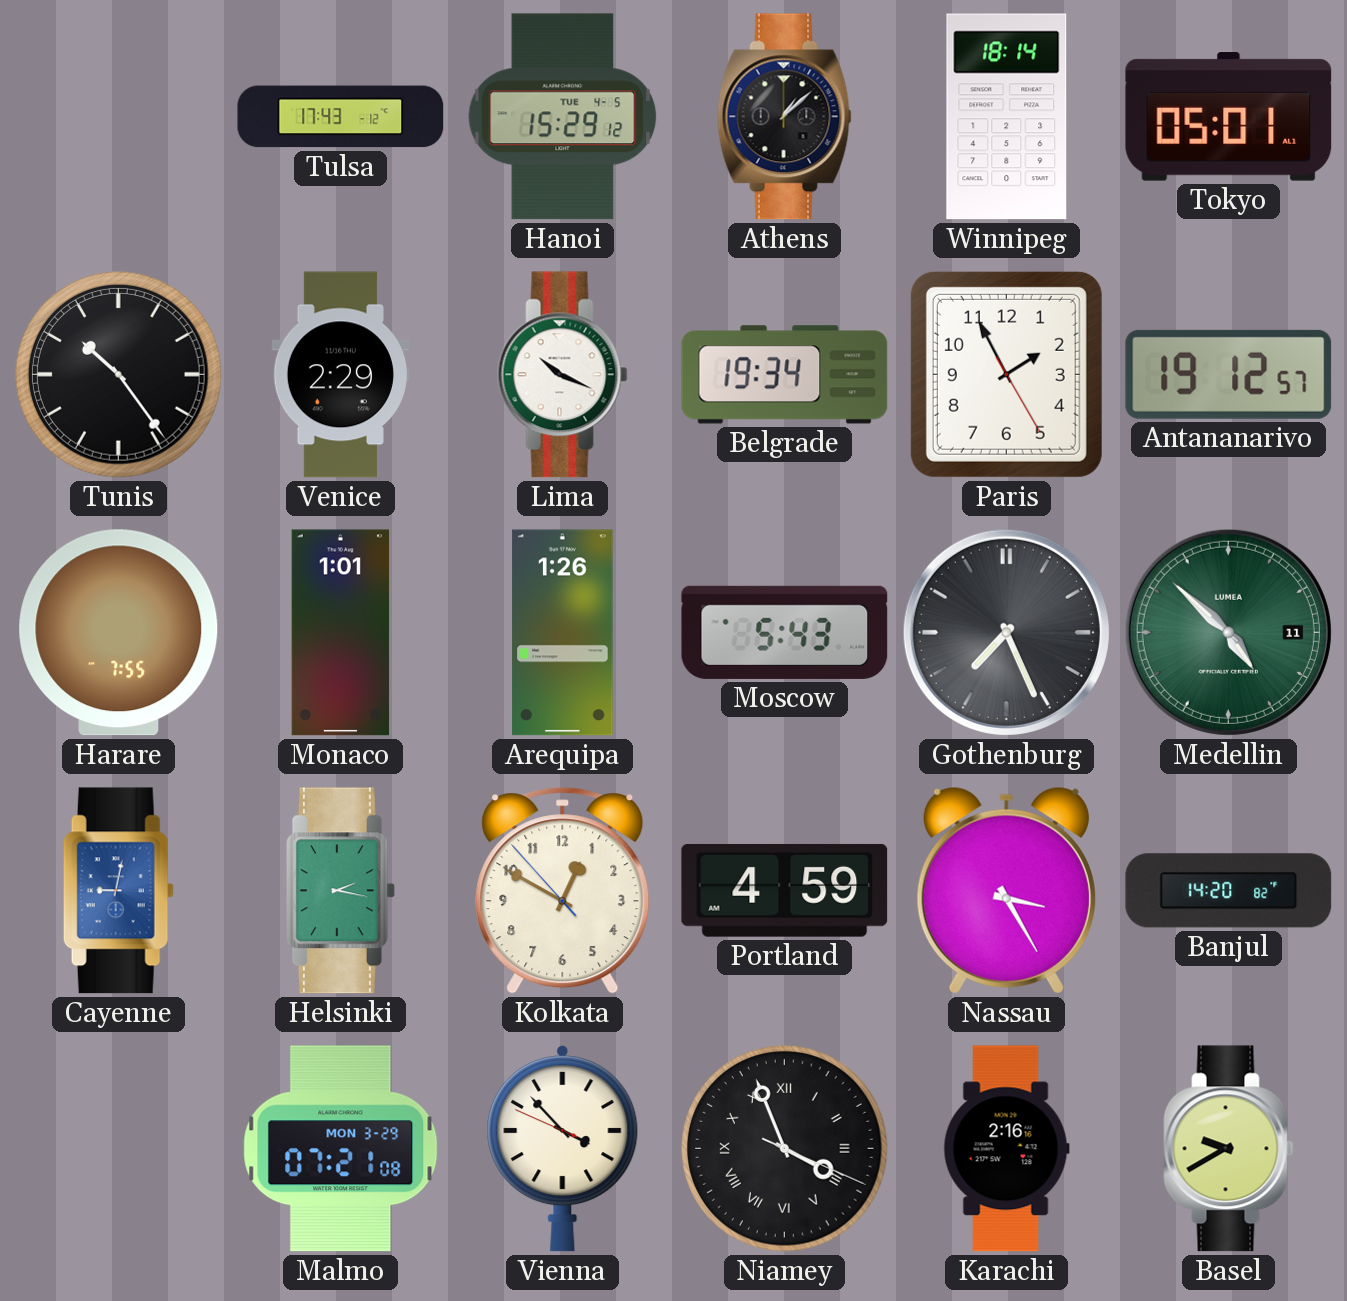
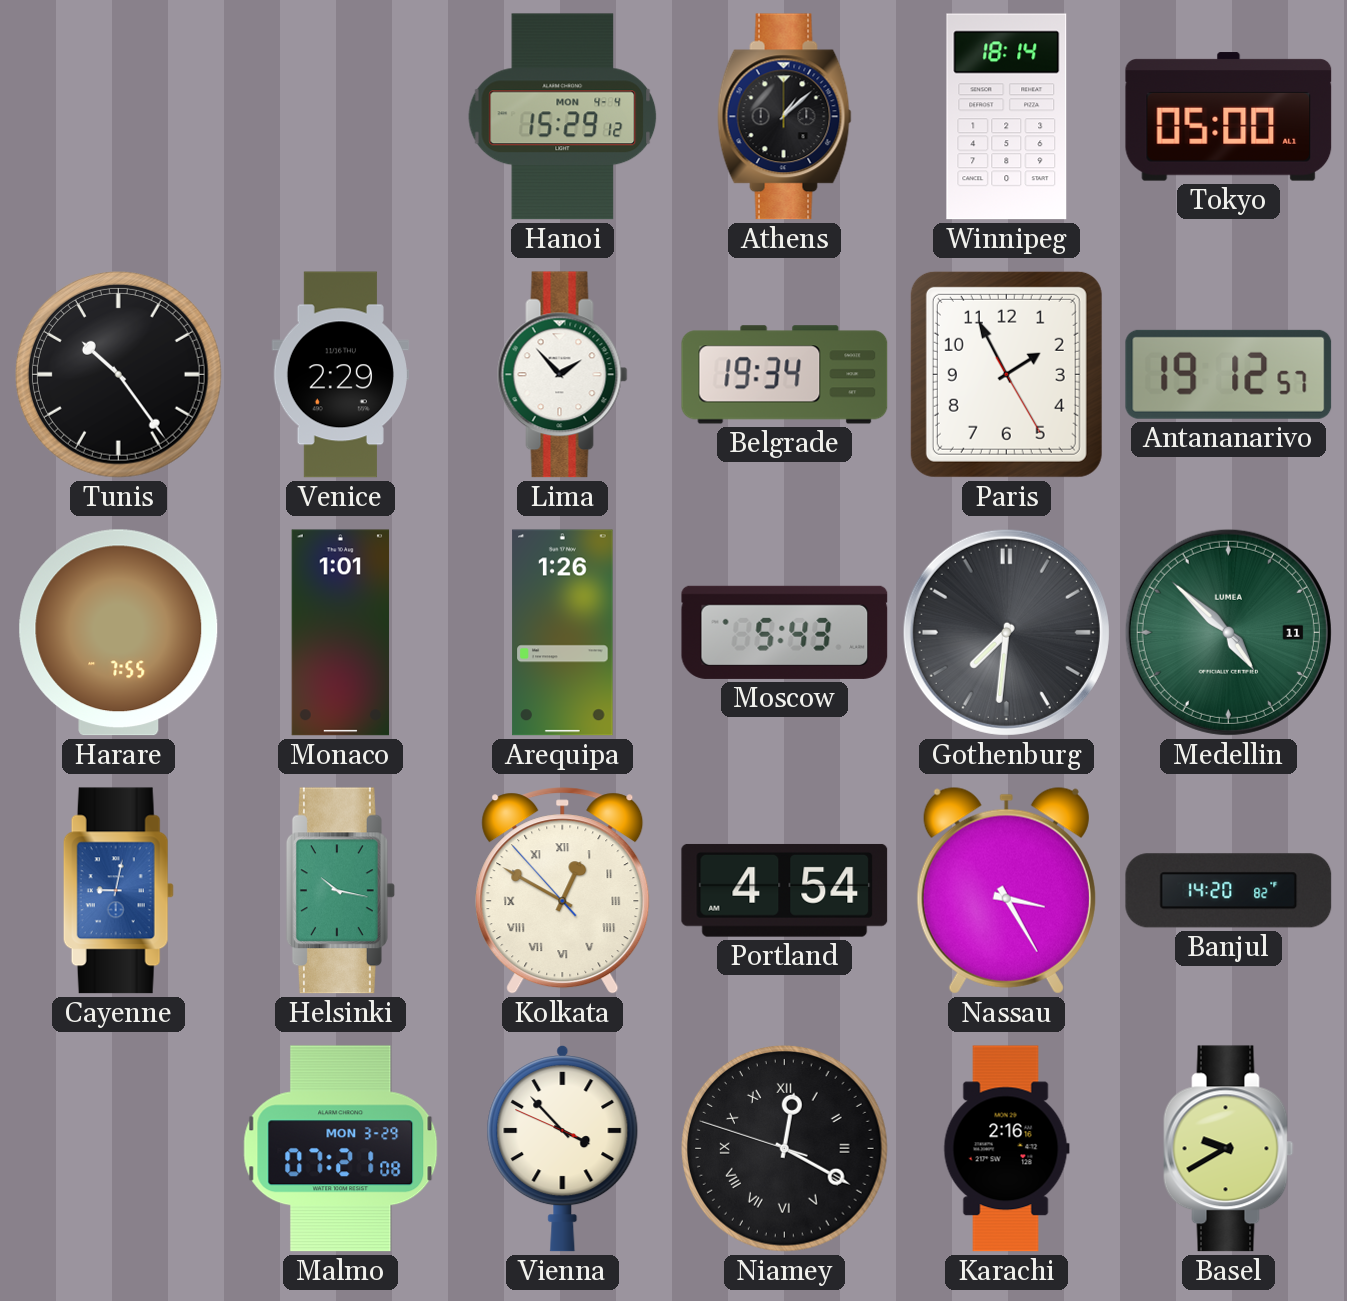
Tulsa: 17:43 -> none (341, 117)
Hanoi date: TUE 4-5 -> MON 4-4 (563, 117)
Tokyo: 05:01 -> 05:00 (1229, 117)
Lima: 10:19 -> 1:53 (563, 375)
Gothenburg: 7:26 -> 7:31 (1006, 632)
Helsinki: 2:17 -> 10:17 (340, 891)
Kolkata numerals: Arabic -> Roman (563, 891)
Portland: 4:59 -> 4:54 (785, 890)
Niamey: 3:56 -> 12:19 (785, 1149)
